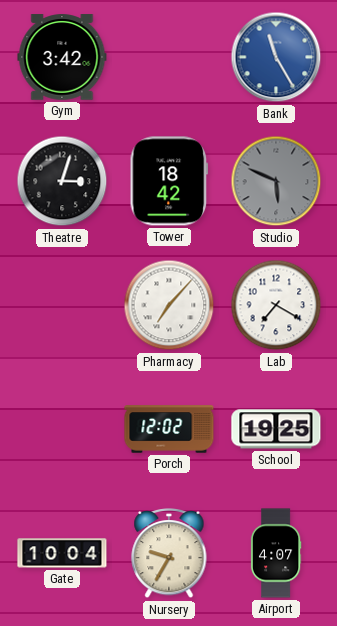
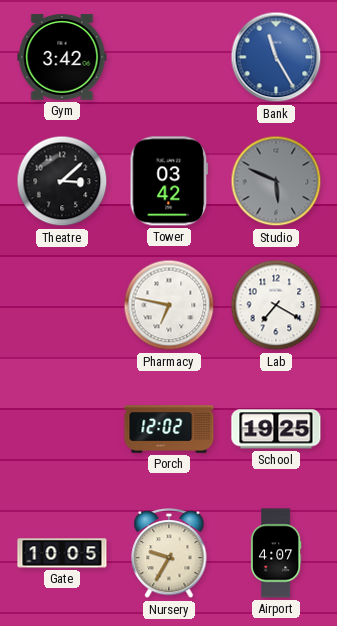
Theatre: 3:03 -> 3:08 (62, 181)
Tower: 18:42 -> 03:42 (169, 181)
Pharmacy: 7:07 -> 6:47 (169, 305)
Gate: 10:04 -> 10:05 (62, 553)
